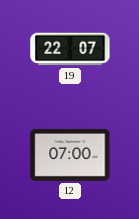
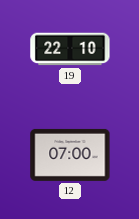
19: 22:07 -> 22:10 (70, 49)
